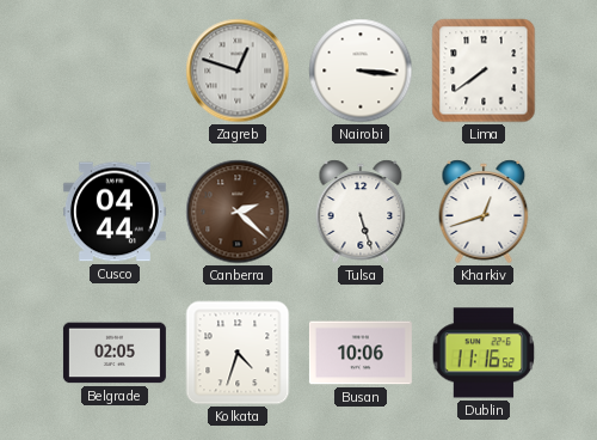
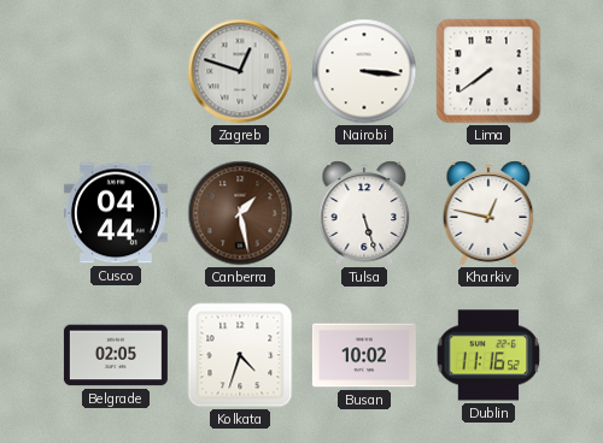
Canberra: 2:22 -> 1:28 (240, 213)
Kharkiv: 12:42 -> 12:47 (488, 213)
Busan: 10:06 -> 10:02 (364, 355)
